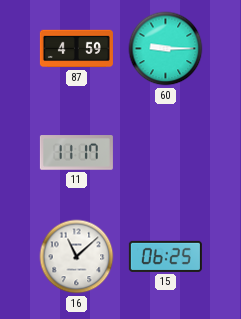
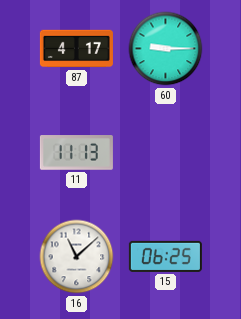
87: 4:59 -> 4:17 (76, 49)
11: 11:17 -> 11:13 (76, 153)
